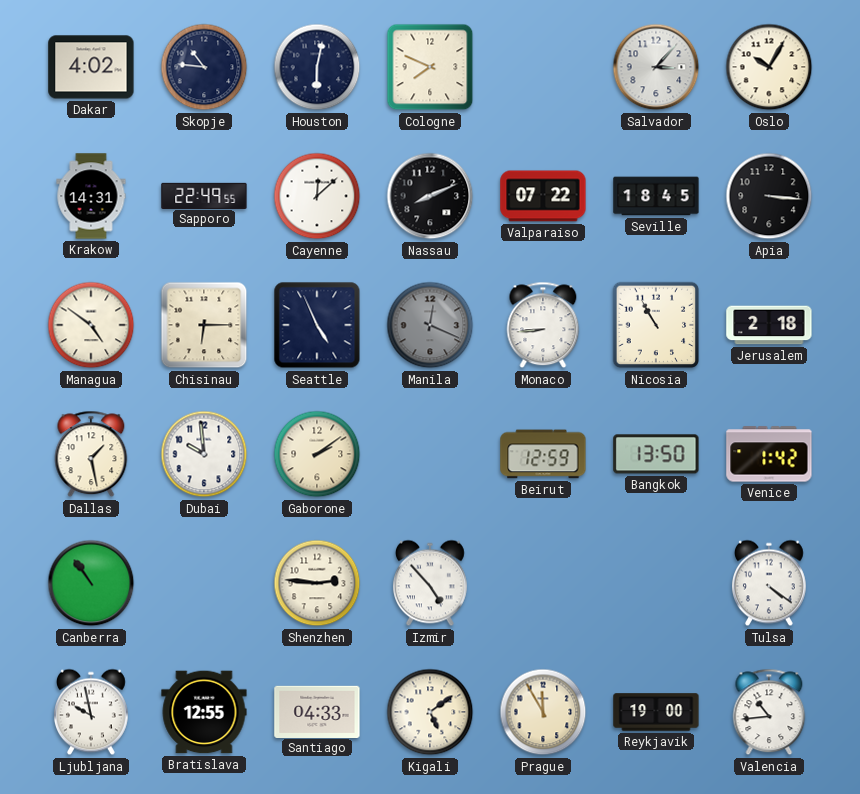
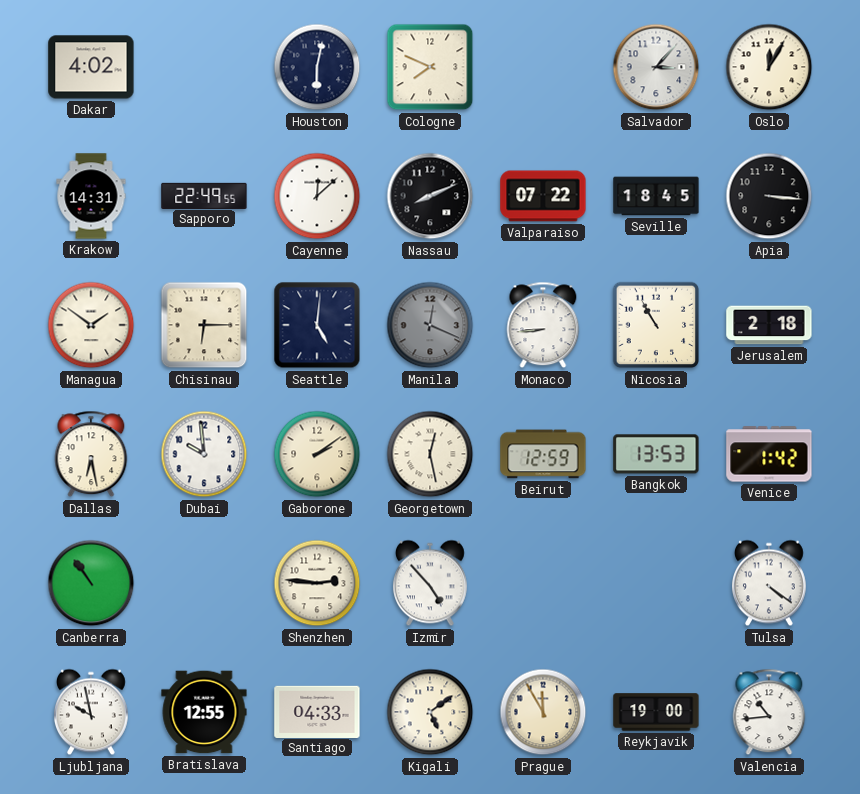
Skopje: 10:46 -> none (204, 67)
Oslo: 10:05 -> 12:05 (769, 67)
Managua: 4:51 -> 1:51 (91, 325)
Seattle: 4:56 -> 5:01 (317, 325)
Dallas: 1:28 -> 6:28 (91, 454)
Georgetown: none -> 12:28 (430, 454)
Bangkok: 13:50 -> 13:53 (656, 454)
